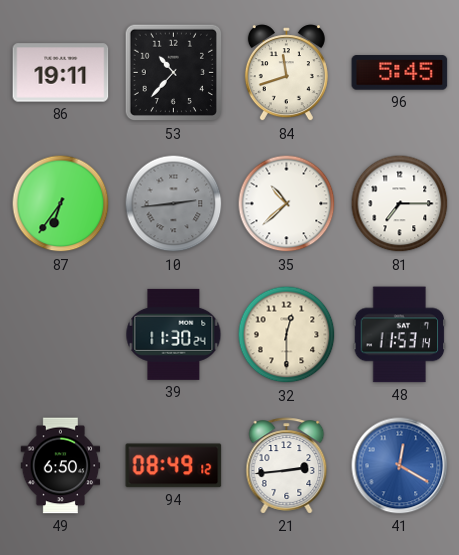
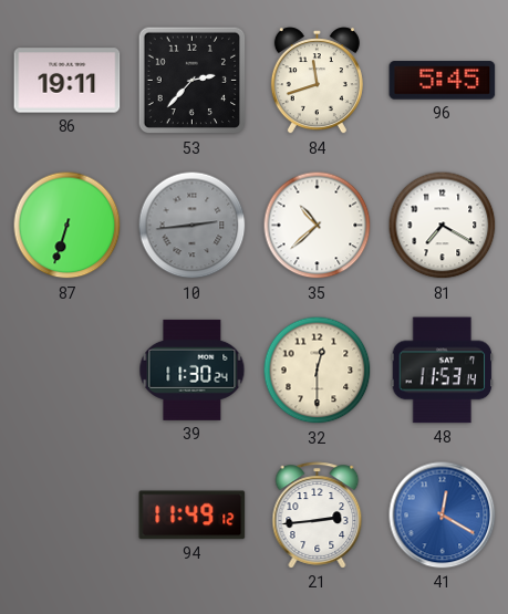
53: 10:37 -> 2:37 (193, 81)
87: 6:36 -> 6:33 (68, 226)
81: 7:15 -> 7:20 (443, 226)
49: 6:50 -> none (61, 466)
94: 08:49 -> 11:49 (193, 516)
